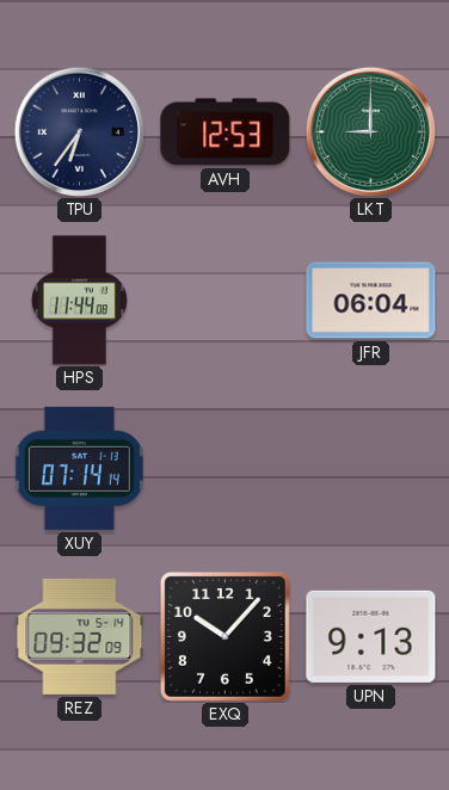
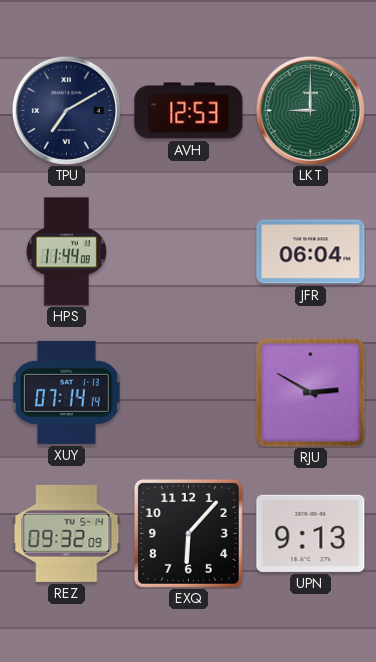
TPU: 6:36 -> 7:10 (66, 110)
RJU: none -> 2:50 (311, 393)
EXQ: 10:07 -> 6:07 (188, 533)
